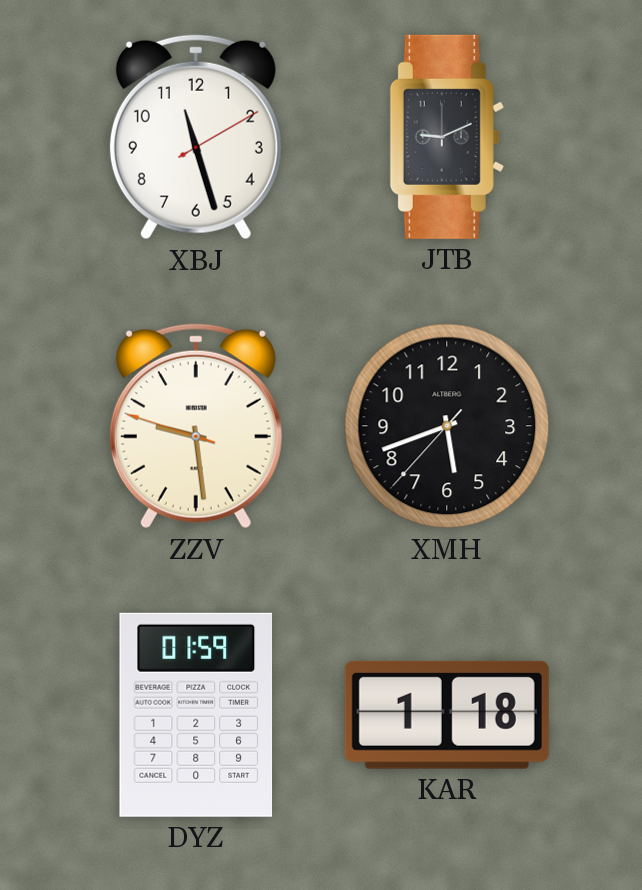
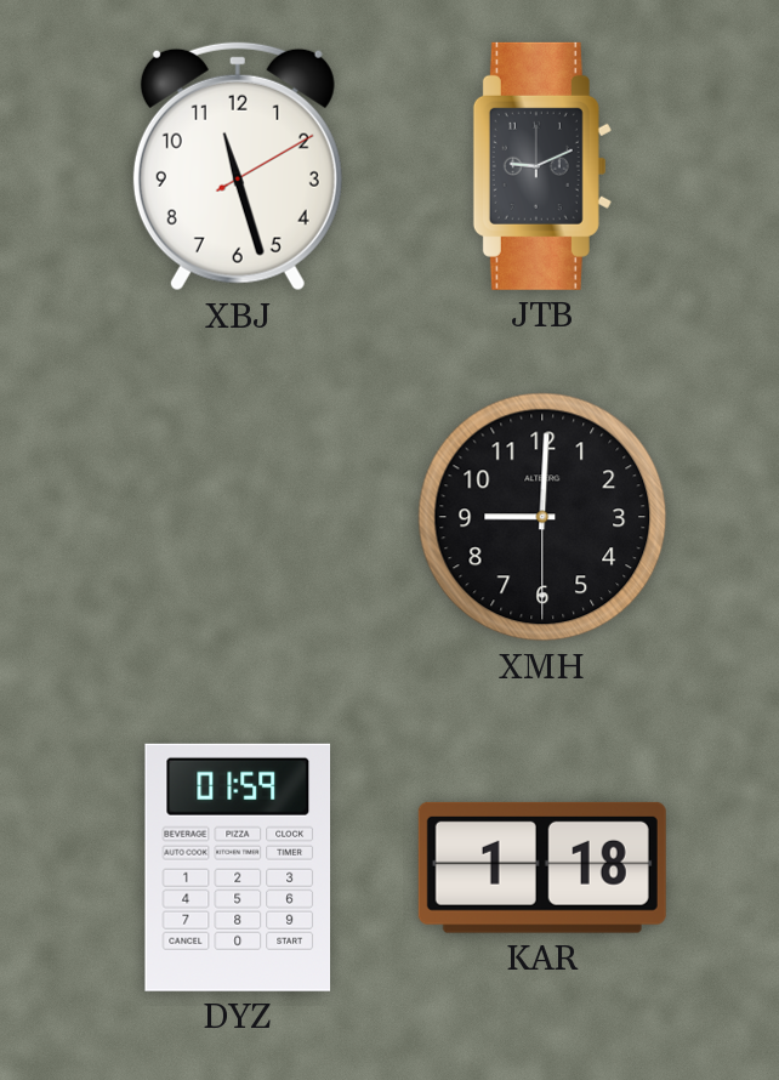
ZZV: 9:28 -> none (196, 426)
XMH: 5:41 -> 9:00 (542, 517)
